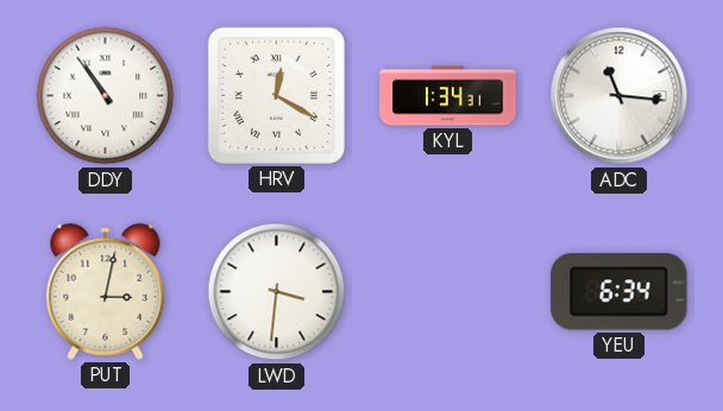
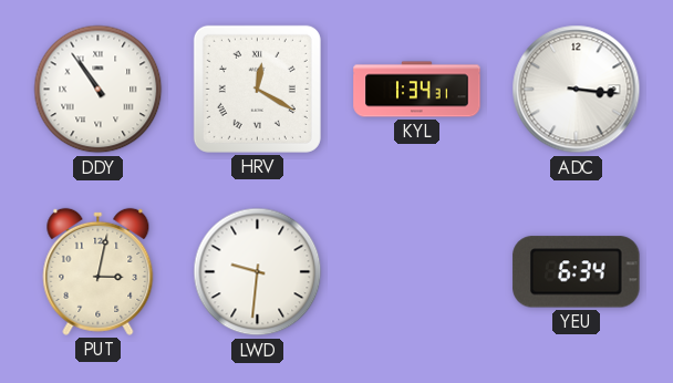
ADC: 11:16 -> 3:16 (577, 90)
LWD: 3:31 -> 9:31 (258, 272)
